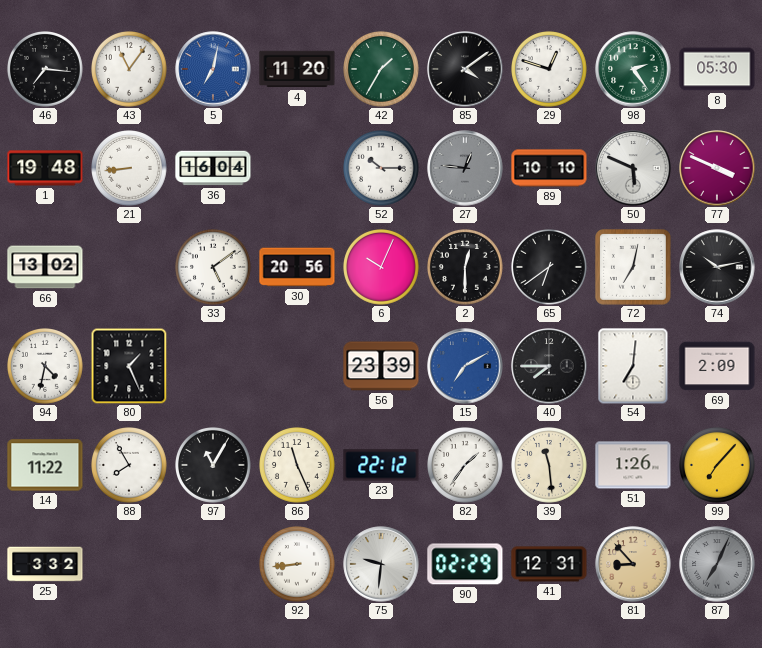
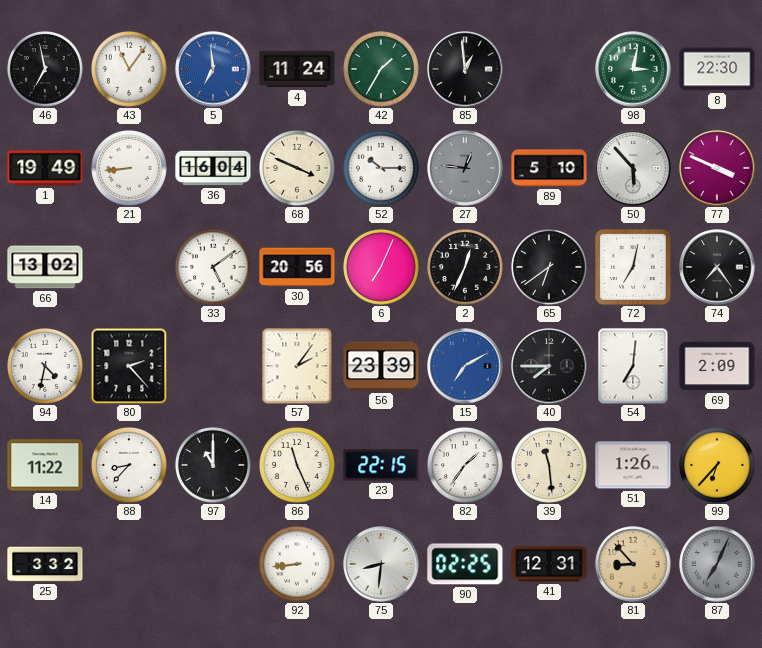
46: 7:16 -> 6:58 (46, 70)
5: 7:02 -> 6:59 (213, 69)
4: 11:20 -> 11:24 (297, 69)
85: 4:09 -> 12:59 (465, 69)
29: 12:48 -> none (550, 70)
98: 2:24 -> 3:02 (633, 69)
8: 05:30 -> 22:30 (717, 69)
1: 19:48 -> 19:49 (45, 168)
68: none -> 3:49 (298, 169)
89: 10:10 -> 5:10 (549, 168)
50: 5:49 -> 5:53 (633, 168)
6: 10:04 -> 7:04 (382, 268)
2: 12:30 -> 12:34 (466, 268)
74: 10:13 -> 7:24 (717, 267)
80: 1:26 -> 2:23 (129, 366)
57: none -> 2:06 (297, 366)
88: 7:55 -> 8:37 (130, 466)
97: 11:05 -> 11:00 (214, 466)
23: 22:12 -> 22:15 (381, 465)
99: 7:07 -> 6:37 (718, 466)
75: 9:31 -> 8:31 (381, 564)
90: 02:29 -> 02:25 (465, 564)
